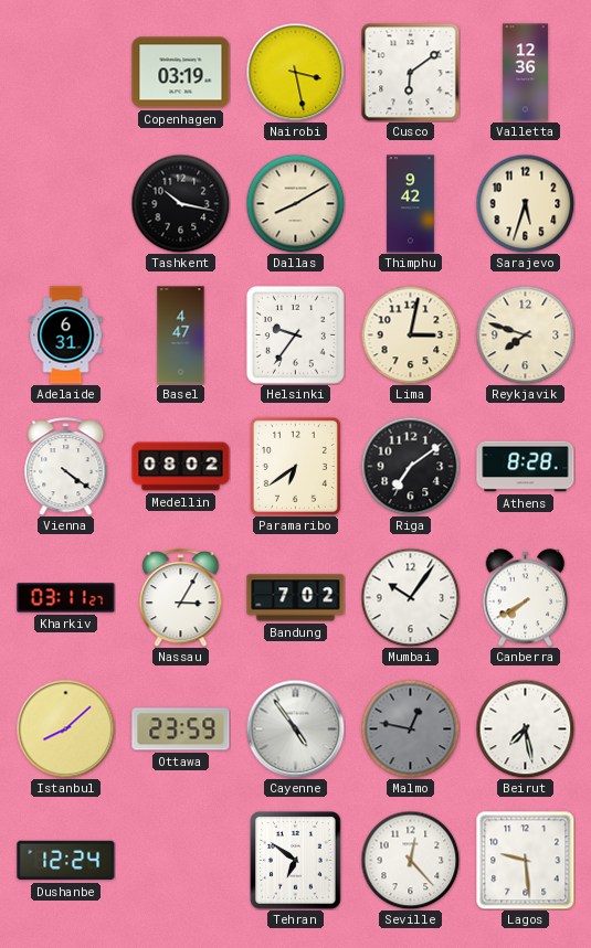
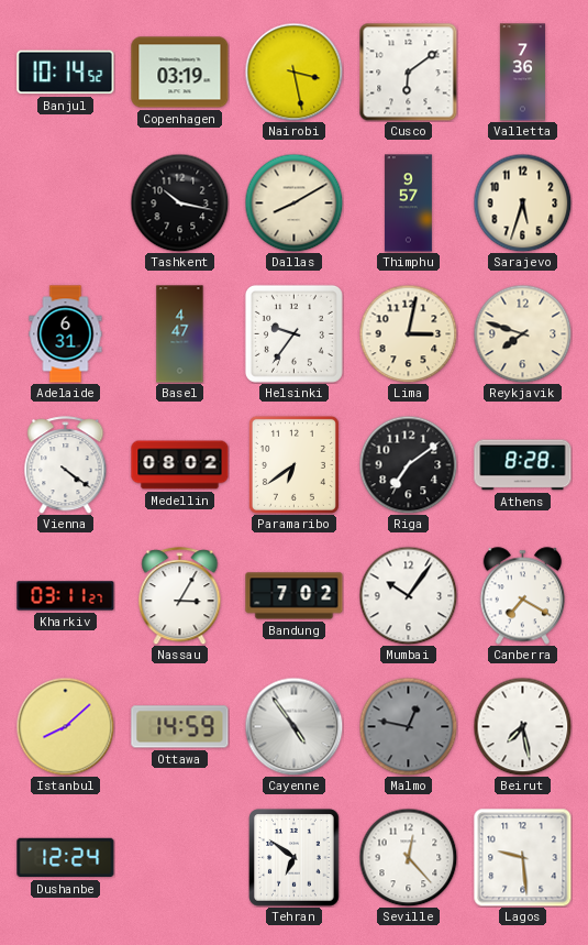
Banjul: none -> 10:14 (66, 73)
Valletta: 12:36 -> 7:36 (522, 73)
Thimphu: 9:42 -> 9:57 (408, 204)
Canberra: 7:40 -> 7:20 (523, 596)
Ottawa: 23:59 -> 14:59 (180, 727)
